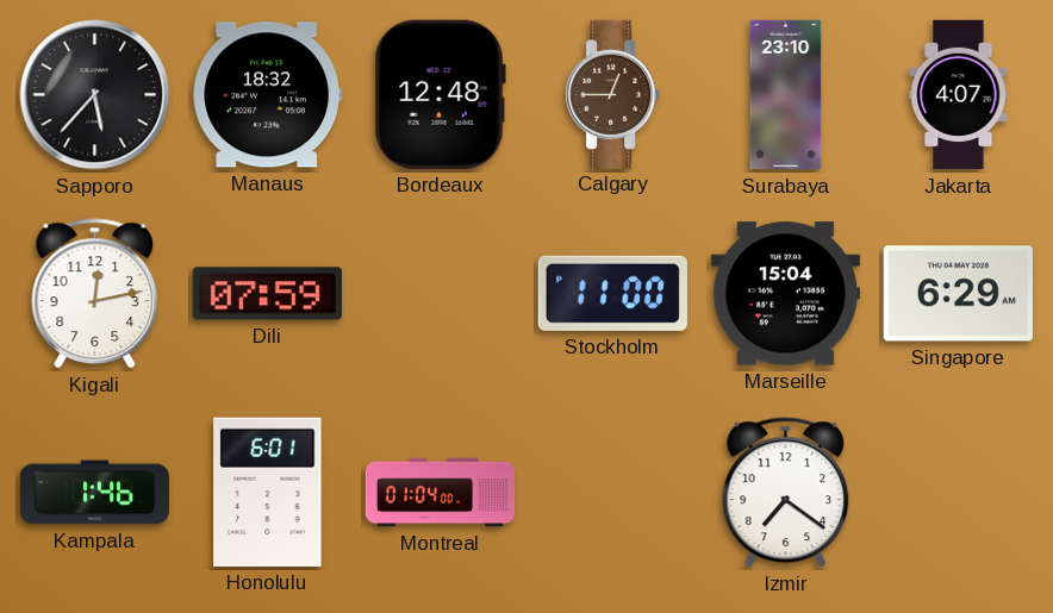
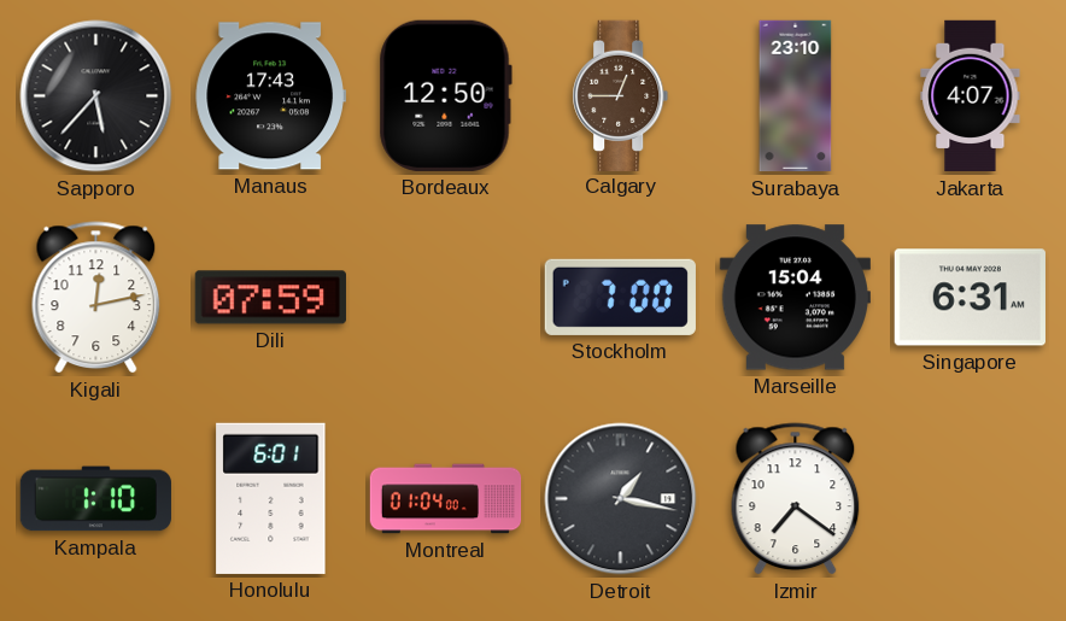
Manaus: 18:32 -> 17:43 (270, 96)
Bordeaux: 12:48 -> 12:50 (445, 95)
Stockholm: 11:00 -> 7:00 (620, 297)
Singapore: 6:29 -> 6:31 (970, 298)
Kampala: 1:46 -> 1:10 (95, 499)
Detroit: none -> 1:17 (621, 499)
